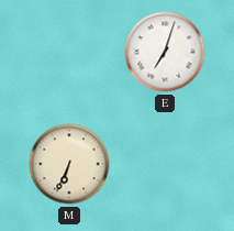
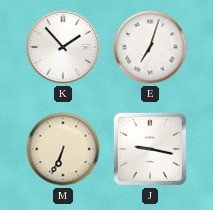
K: none -> 1:53 (63, 47)
J: none -> 9:17 (150, 149)
